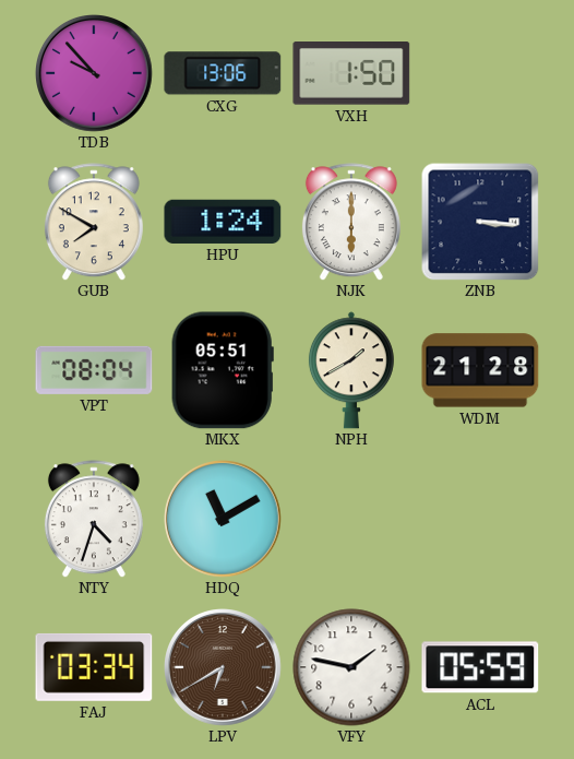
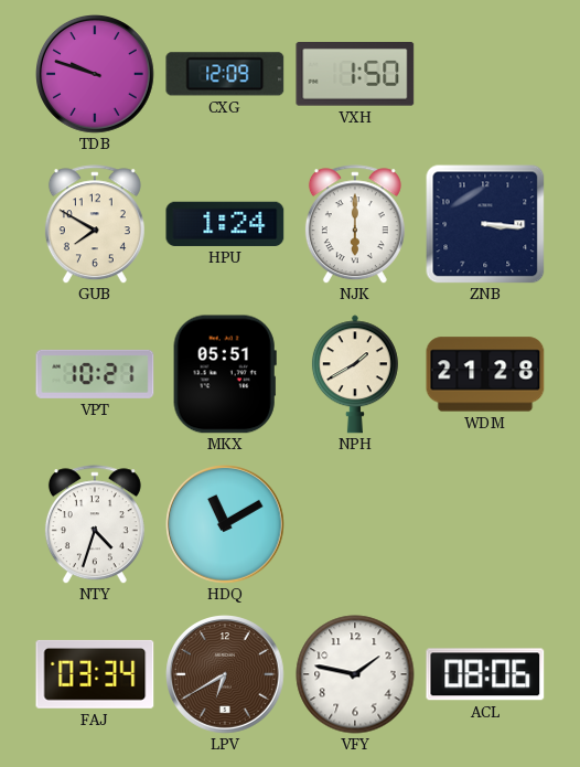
TDB: 9:53 -> 9:48 (96, 75)
CXG: 13:06 -> 12:09 (225, 74)
VPT: 08:04 -> 10:21 (95, 374)
ACL: 05:59 -> 08:06 (485, 674)
